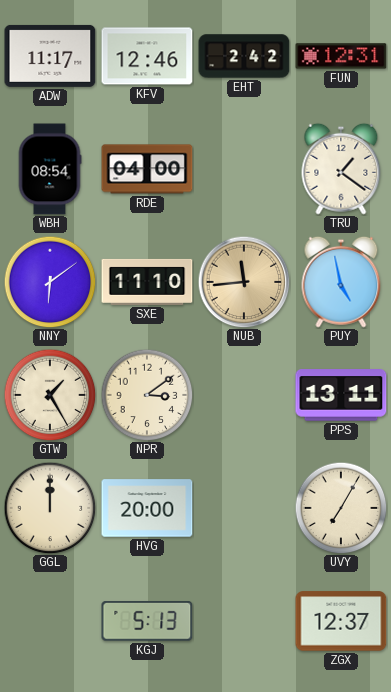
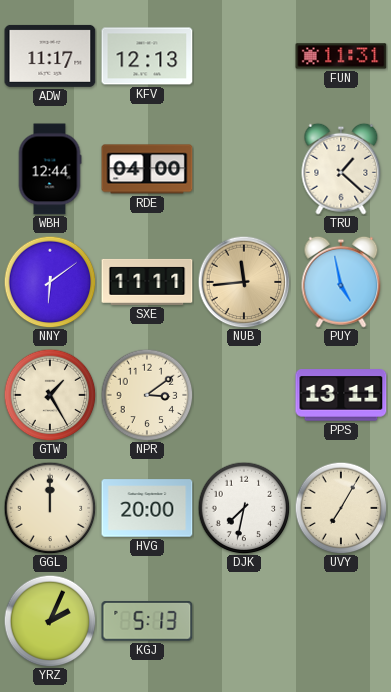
KFV: 12:46 -> 12:13 (147, 56)
EHT: 2:42 -> none (244, 56)
FUN: 12:31 -> 11:31 (341, 56)
WBH: 08:54 -> 12:44 (50, 169)
TRU: 1:21 -> 1:22 (341, 169)
SXE: 11:10 -> 11:11 (147, 282)
DJK: none -> 7:32 (244, 508)
YRZ: none -> 2:04 (50, 621)
ZGX: 12:37 -> none (341, 621)
